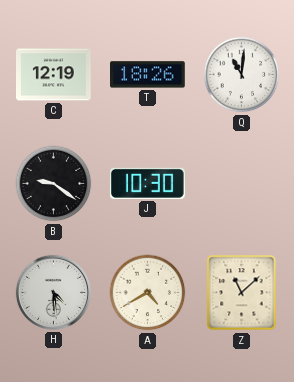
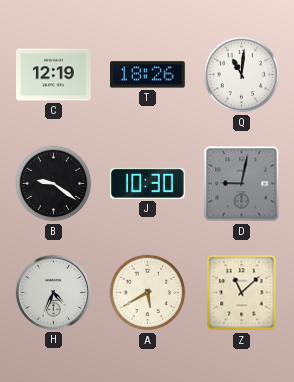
D: none -> 9:02 (242, 184)
H: 4:29 -> 4:34 (53, 292)
A: 4:40 -> 5:40 (148, 293)
